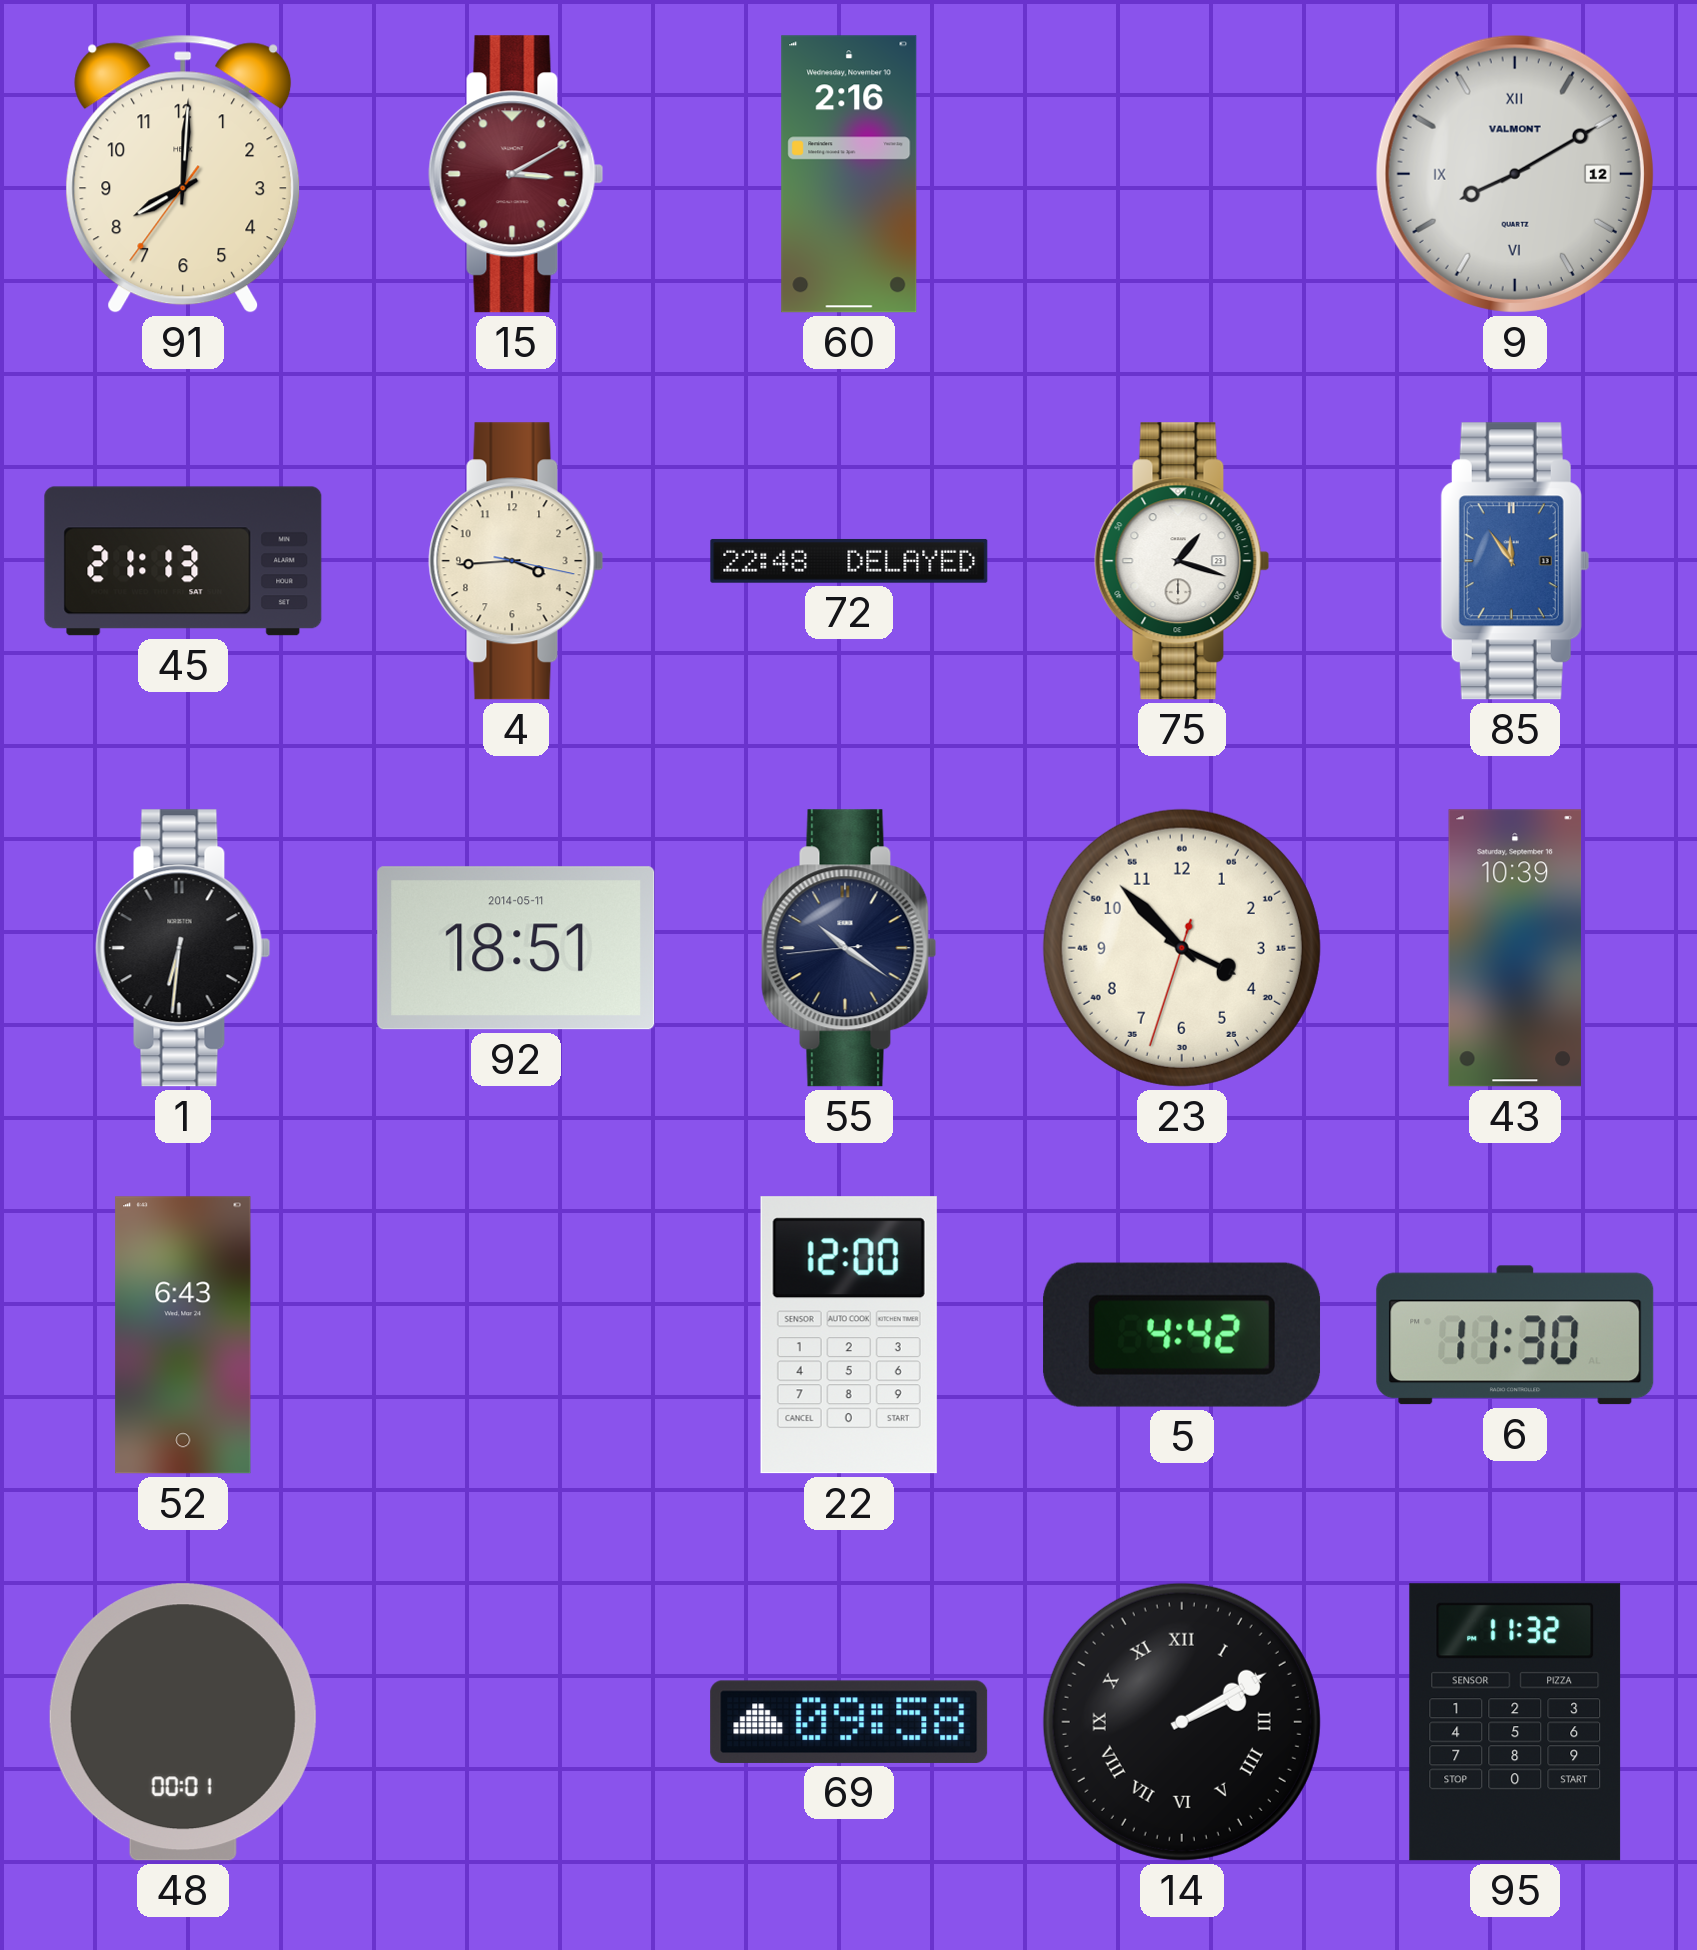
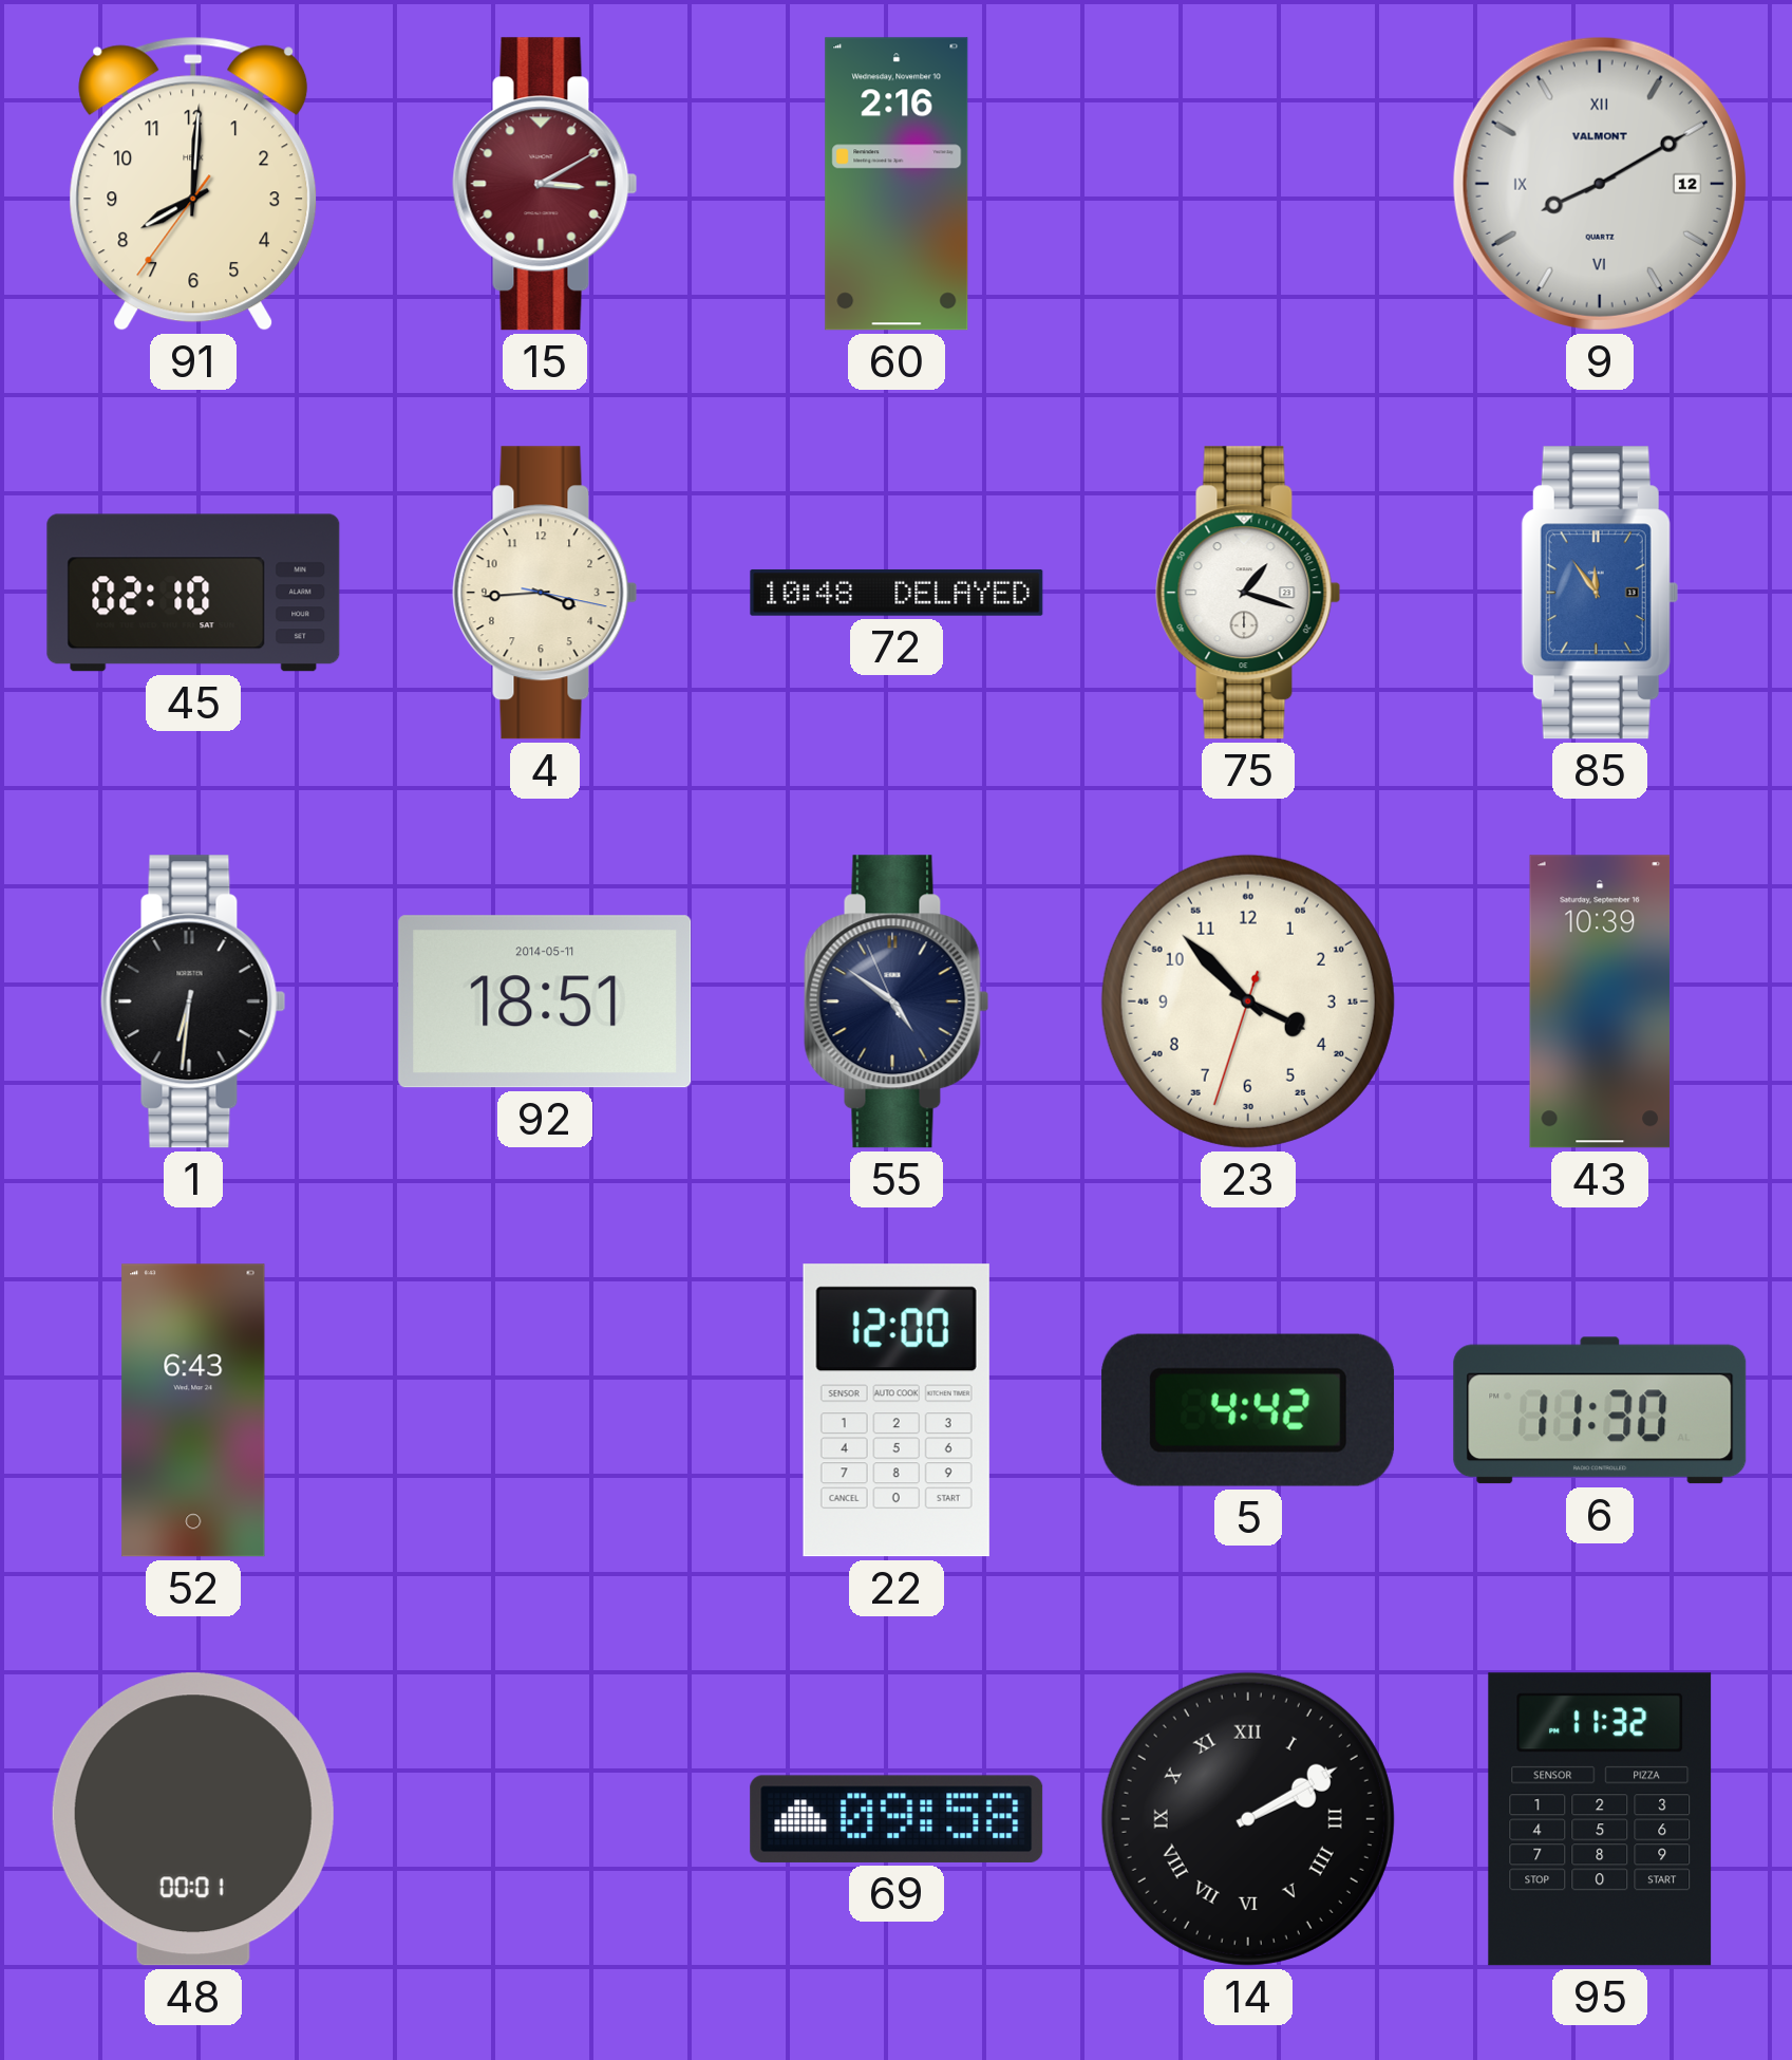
45: 21:13 -> 02:10 (193, 593)
72: 22:48 -> 10:48 (897, 593)
55: 10:20 -> 4:50 (897, 1001)
